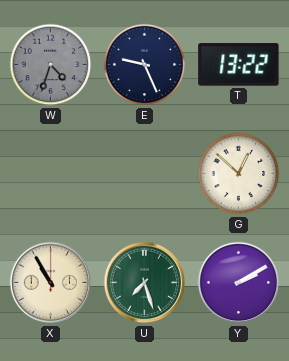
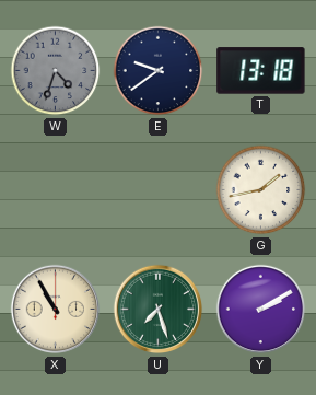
E: 9:26 -> 9:39 (159, 71)
T: 13:22 -> 13:18 (261, 71)
G: 12:52 -> 1:43 (261, 190)
